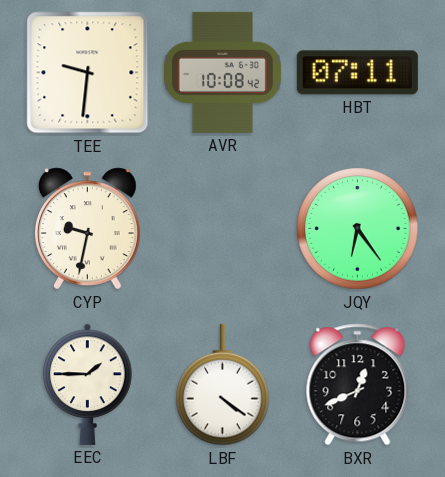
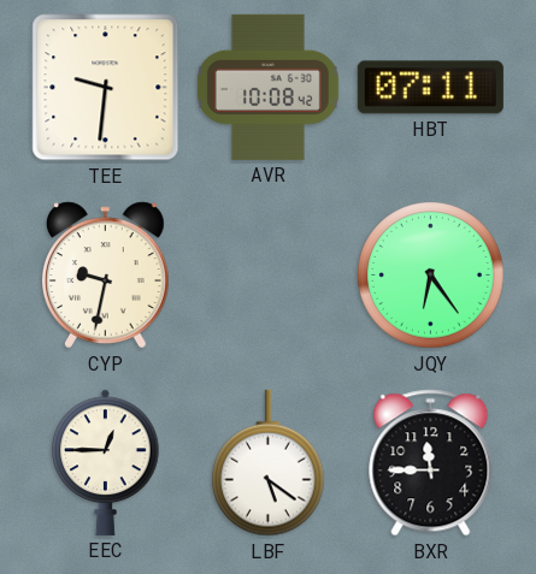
EEC: 1:45 -> 12:45 (106, 462)
LBF: 4:21 -> 5:21 (269, 463)
BXR: 12:41 -> 11:45 (431, 463)
